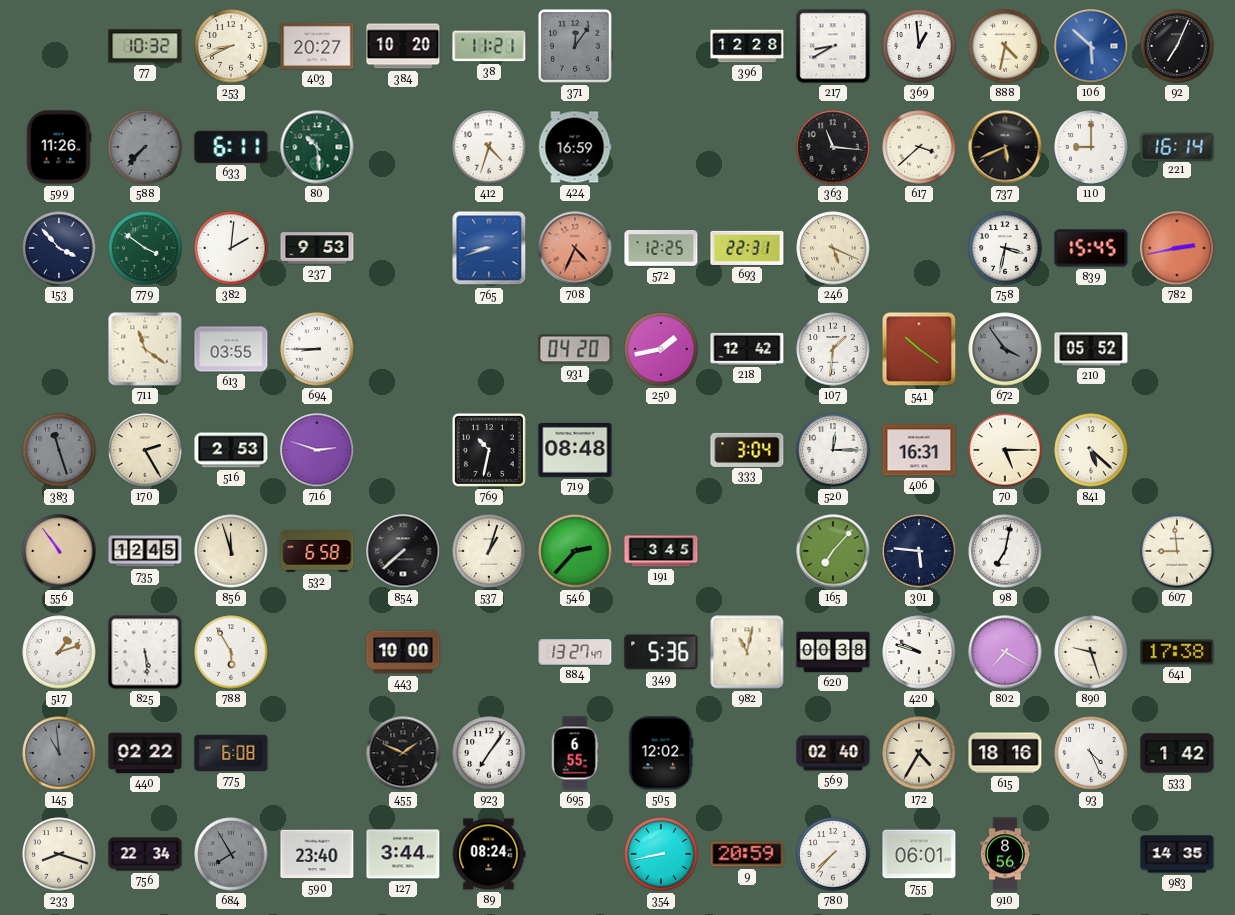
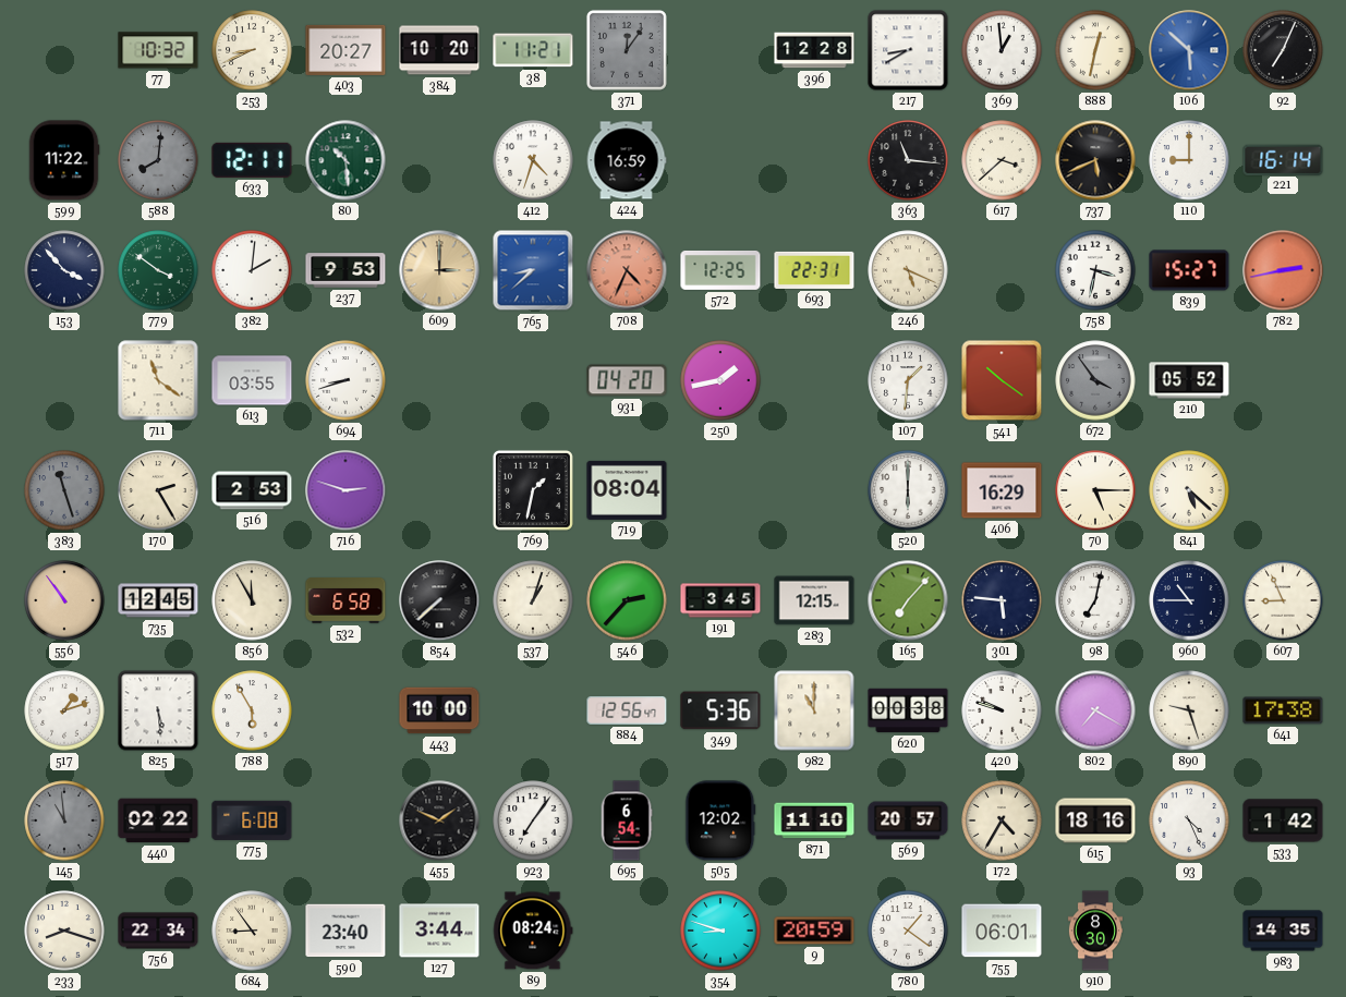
888: 4:32 -> 12:32 (1095, 50)
599: 11:26 -> 11:22 (64, 160)
588: 7:37 -> 8:01 (158, 160)
633: 6:11 -> 12:11 (252, 160)
609: none -> 3:00 (439, 270)
765: 8:42 -> 8:38 (533, 270)
839: 15:45 -> 15:27 (1189, 270)
694: 8:45 -> 8:42 (345, 380)
218: 12:42 -> none (747, 349)
769: 10:32 -> 1:32 (533, 490)
719: 08:48 -> 08:04 (627, 490)
333: 3:04 -> none (747, 449)
520: 12:15 -> 6:00 (908, 490)
406: 16:31 -> 16:29 (1002, 490)
856: 11:57 -> 11:55 (252, 600)
283: none -> 12:15 (814, 600)
960: none -> 10:45 (1189, 600)
607: 8:59 -> 8:56 (1283, 600)
884: 13:27 -> 12:56 (627, 710)
982: 11:02 -> 11:00 (814, 710)
695: 6:55 -> 6:54 (627, 820)
871: none -> 11:10 (814, 820)
569: 02:40 -> 20:57 (908, 820)
684: 7:55 -> 8:54 (252, 931)
684 dial: grey -> cream (252, 931)
354: 8:43 -> 8:48 (720, 931)
780: 7:37 -> 1:21 (908, 931)
910: 8:56 -> 8:30 (1095, 931)
